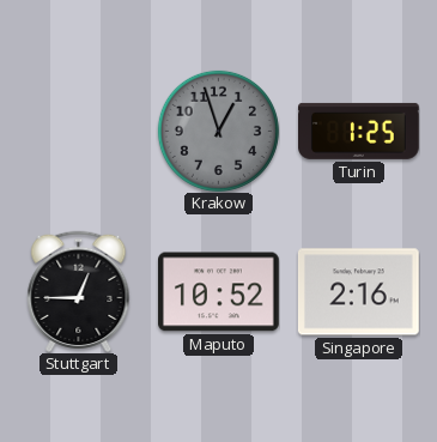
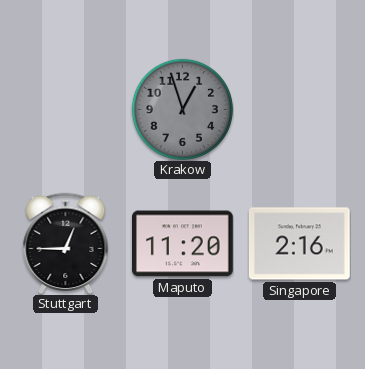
Turin: 1:25 -> none (359, 131)
Maputo: 10:52 -> 11:20 (183, 244)
